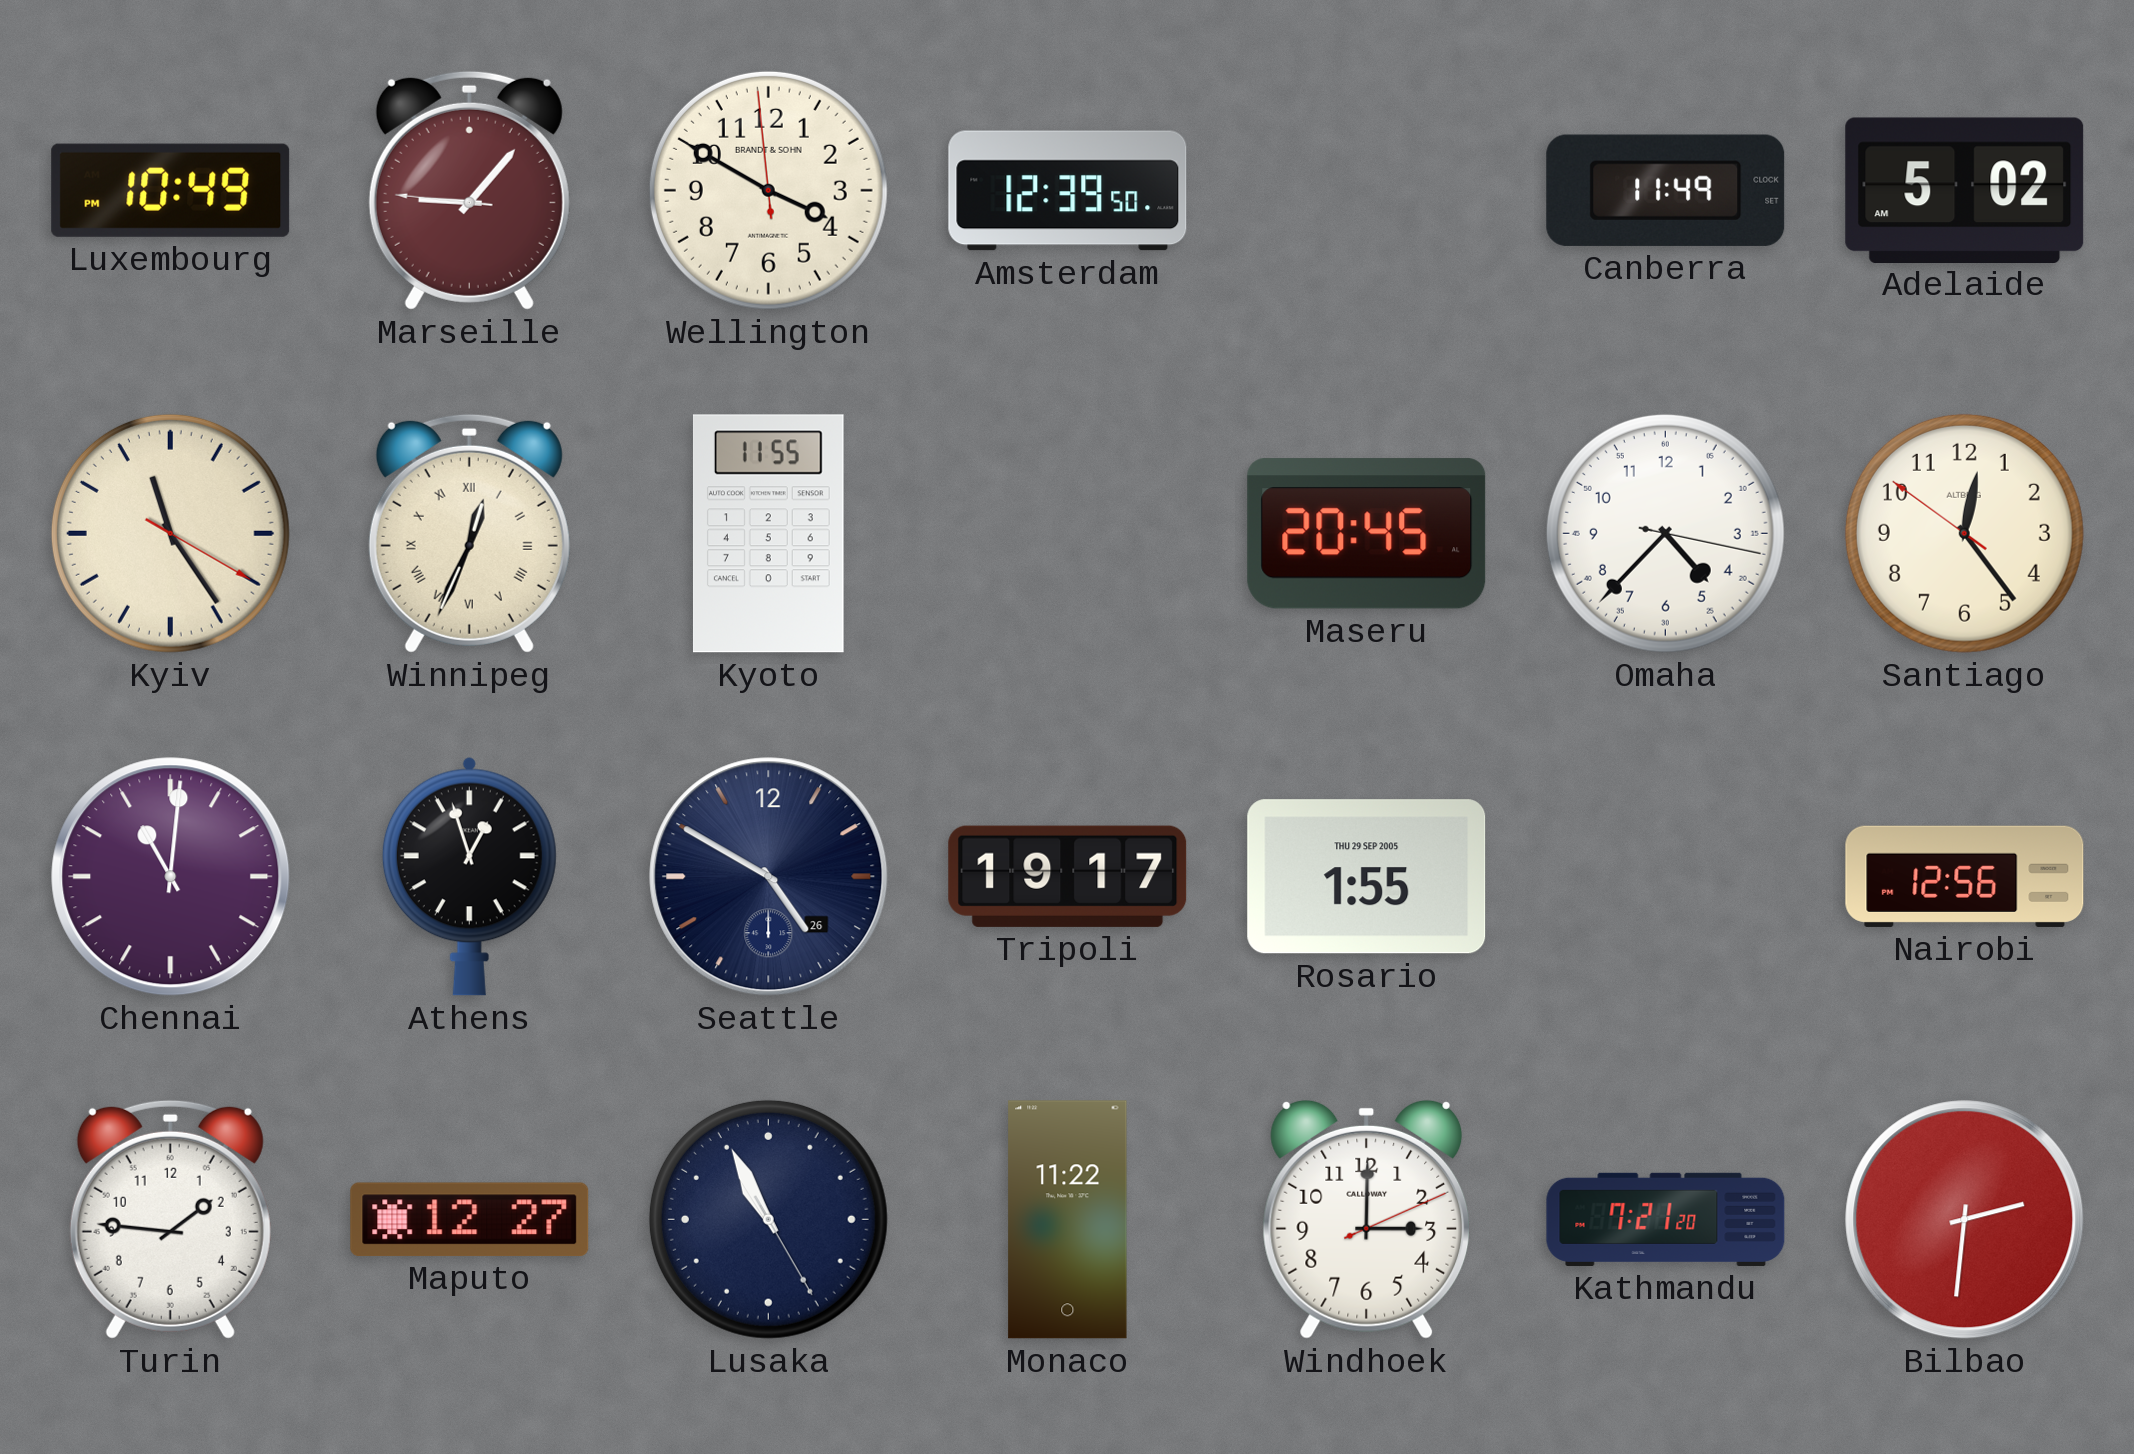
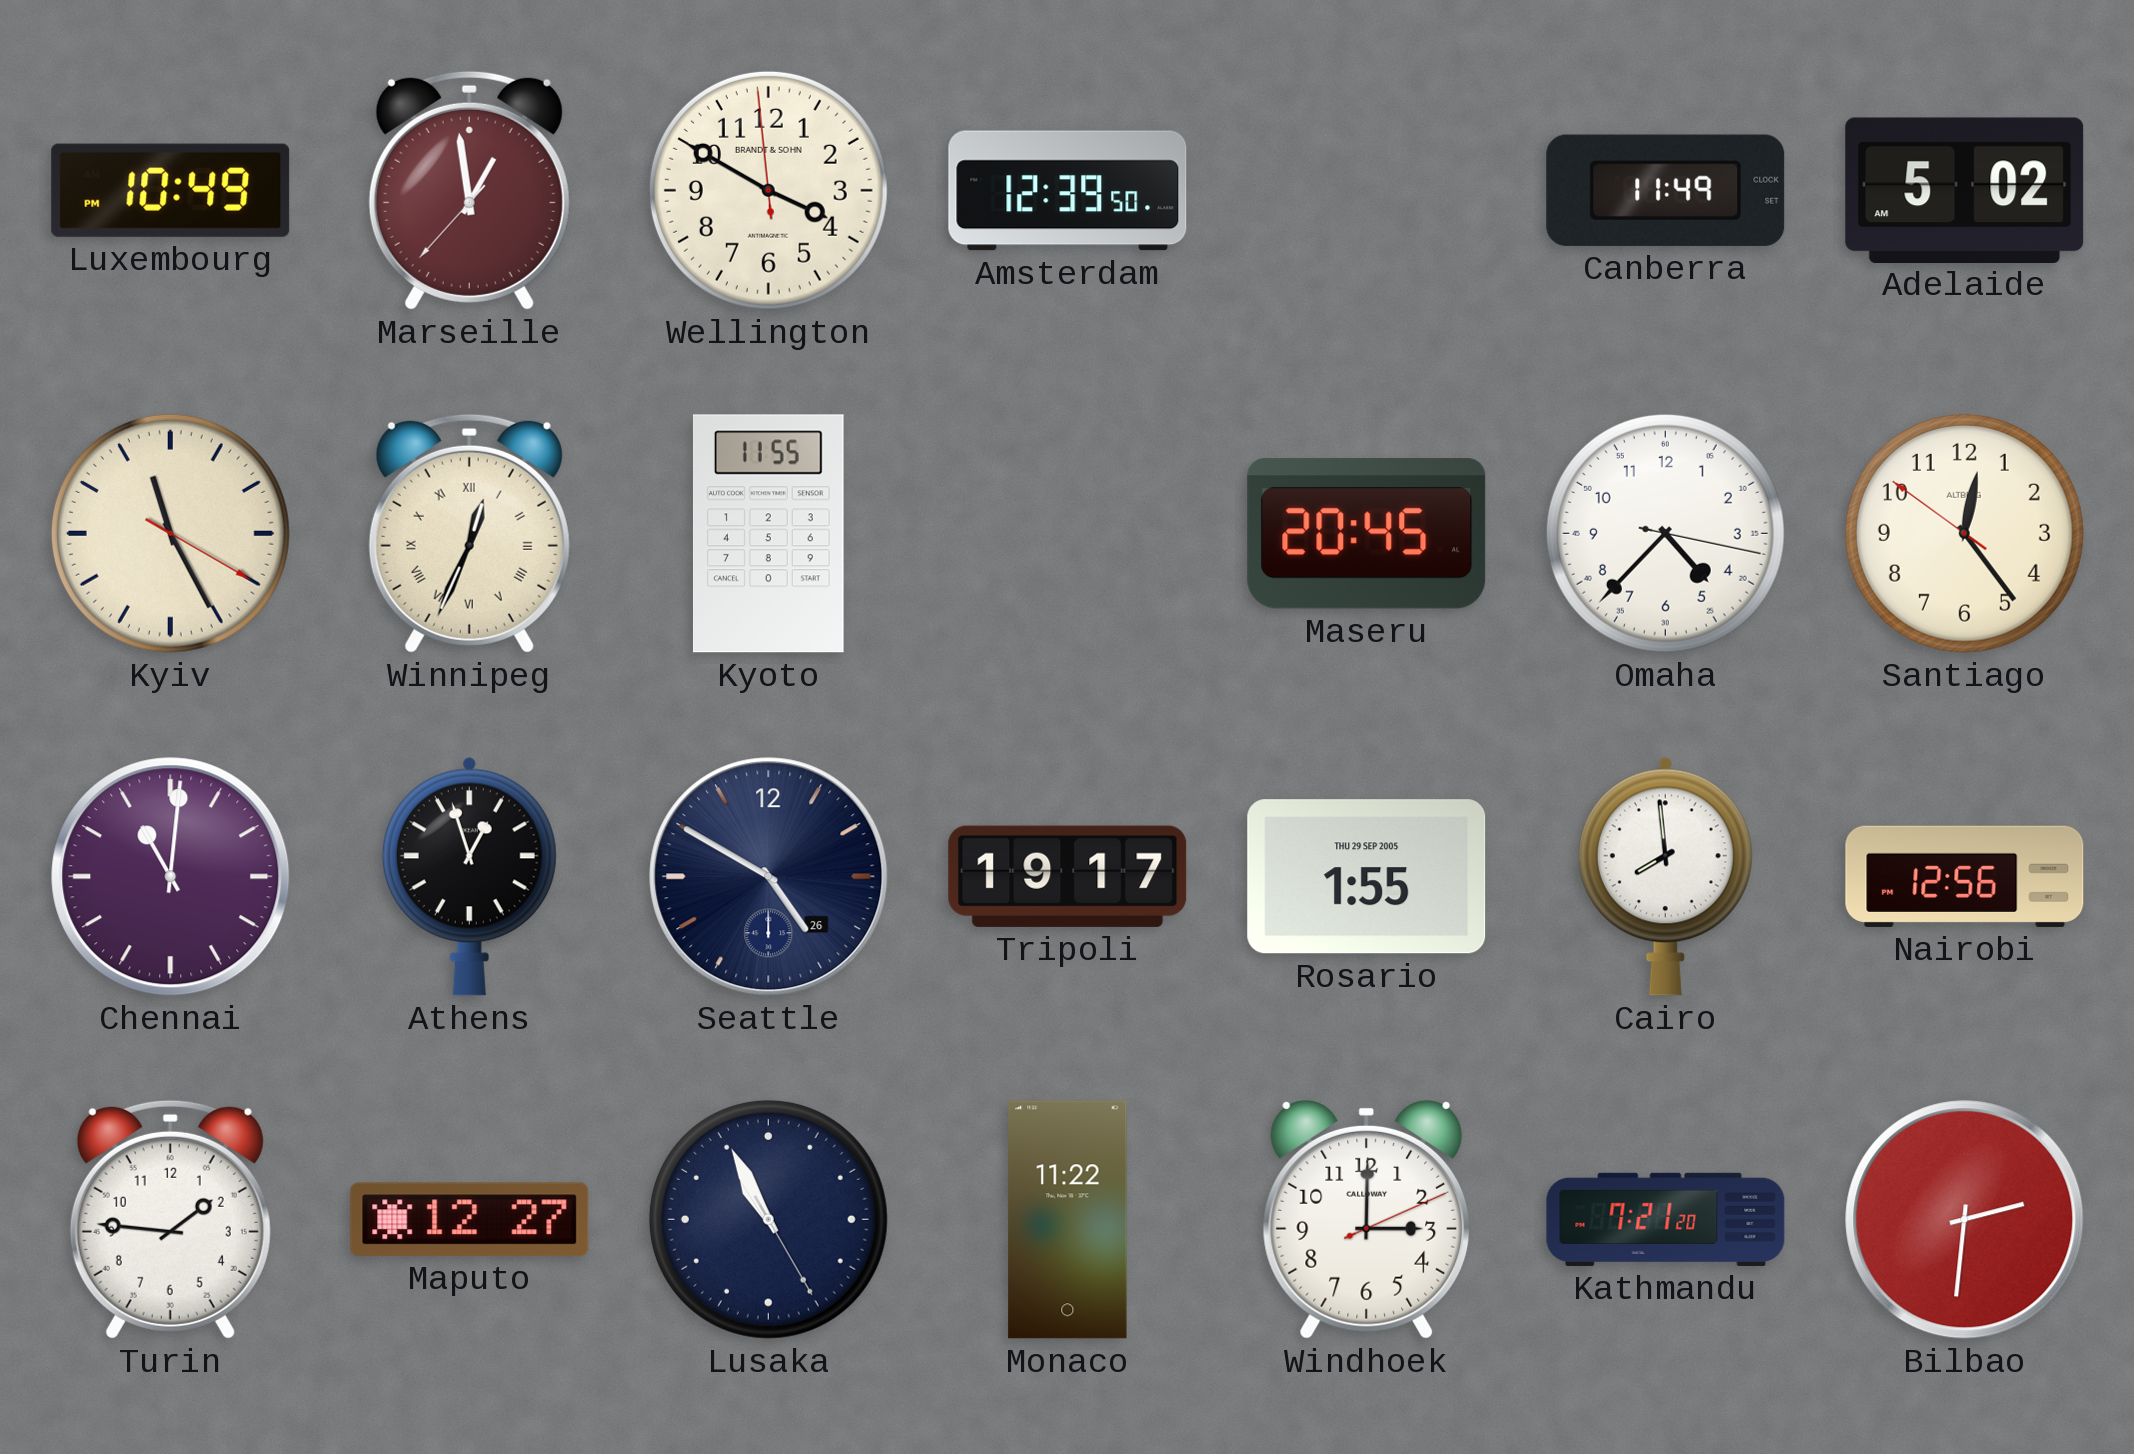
Marseille: 9:06 -> 12:58 (469, 190)
Kyiv: 11:24 -> 11:25 (170, 533)
Cairo: none -> 7:59 (1665, 876)
